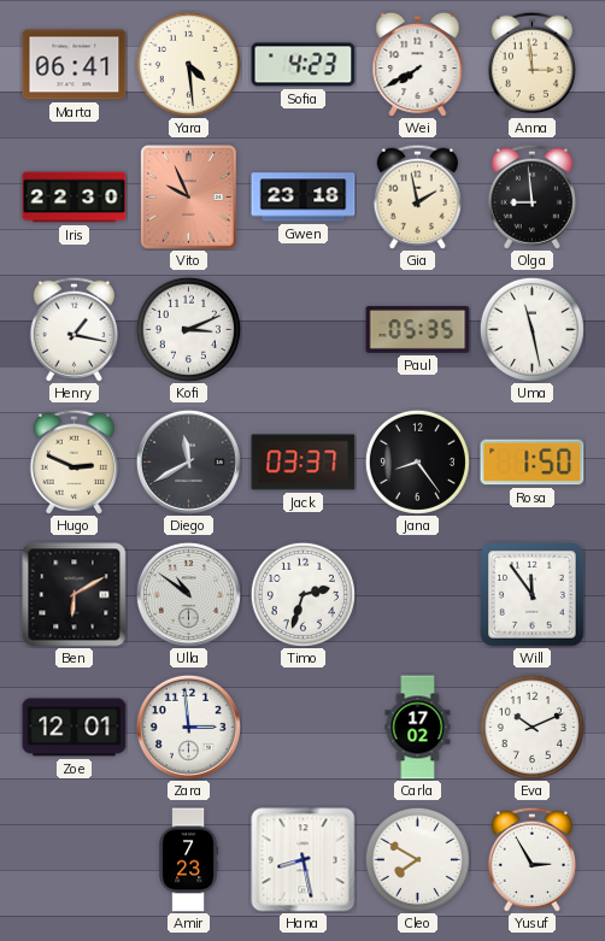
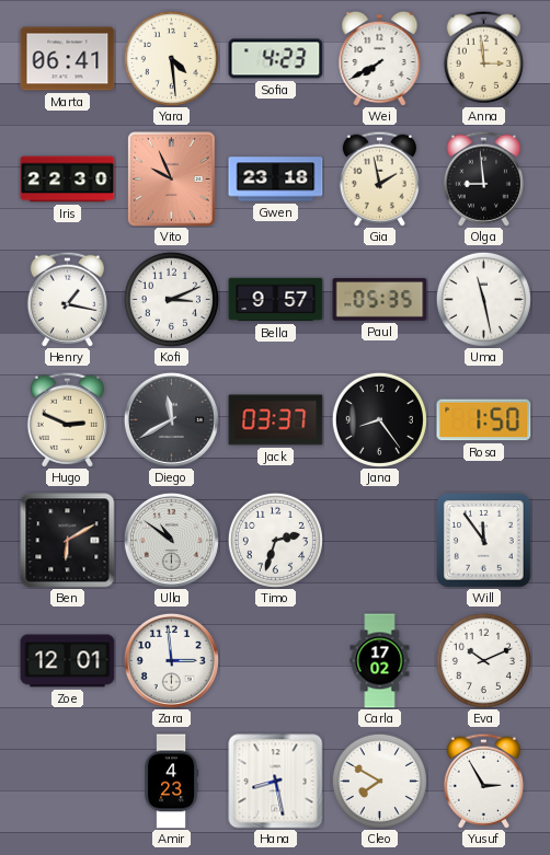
Bella: none -> 9:57 (276, 300)
Amir: 7:23 -> 4:23 (172, 782)
